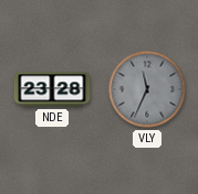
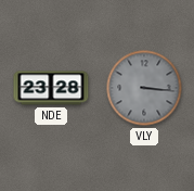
VLY: 11:34 -> 3:16 (144, 88)
